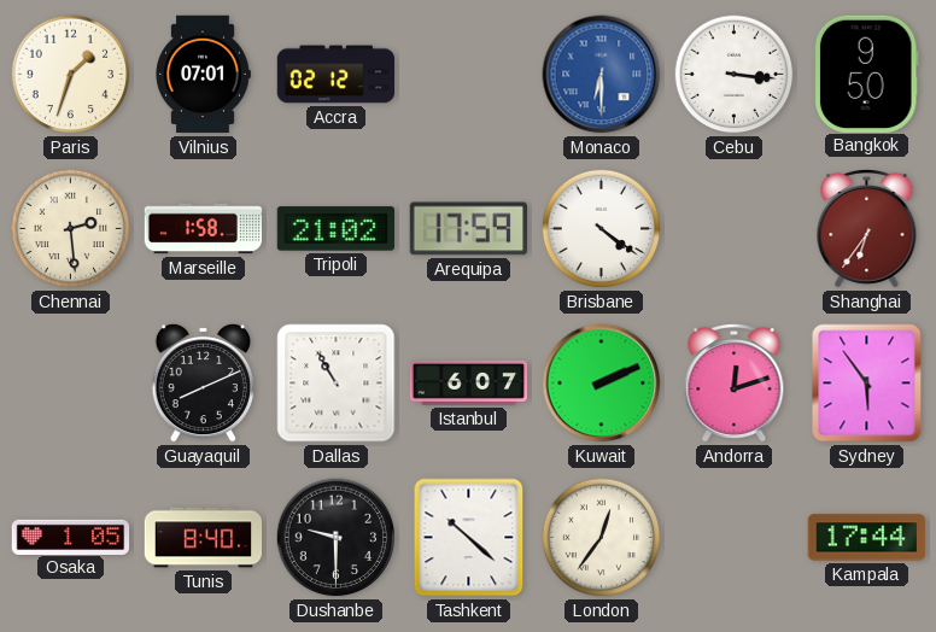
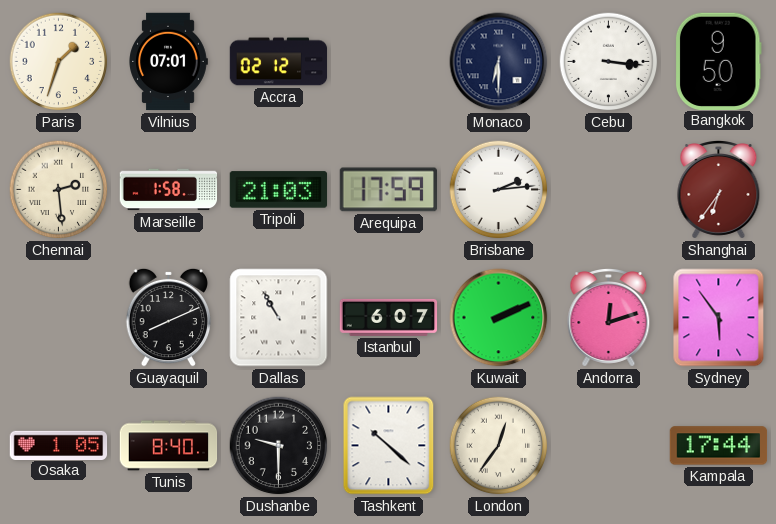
Monaco dial: blue -> navy (499, 62)
Tripoli: 21:02 -> 21:03 (279, 190)
Brisbane: 4:21 -> 2:14 (499, 190)
